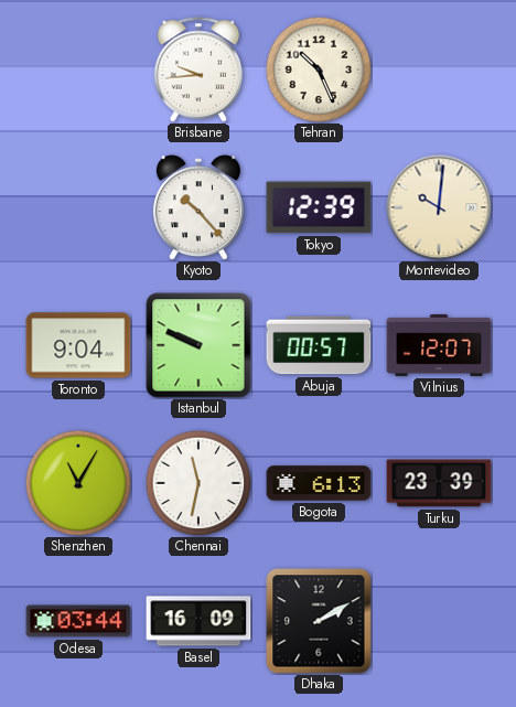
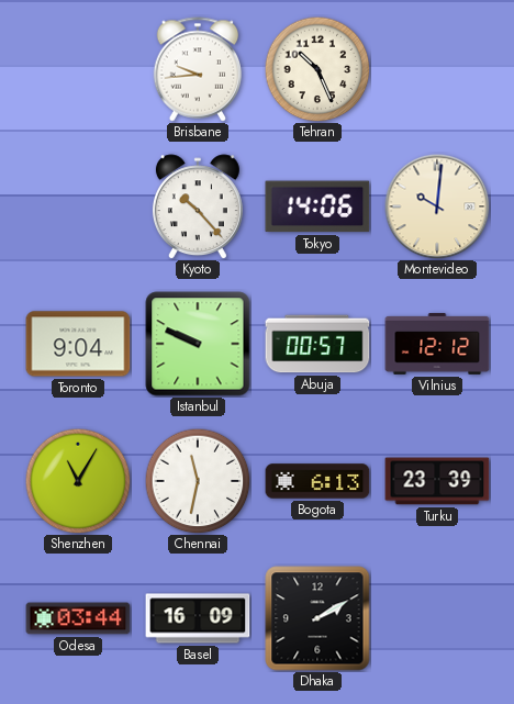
Tokyo: 12:39 -> 14:06 (317, 206)
Vilnius: 12:07 -> 12:12 (437, 344)
